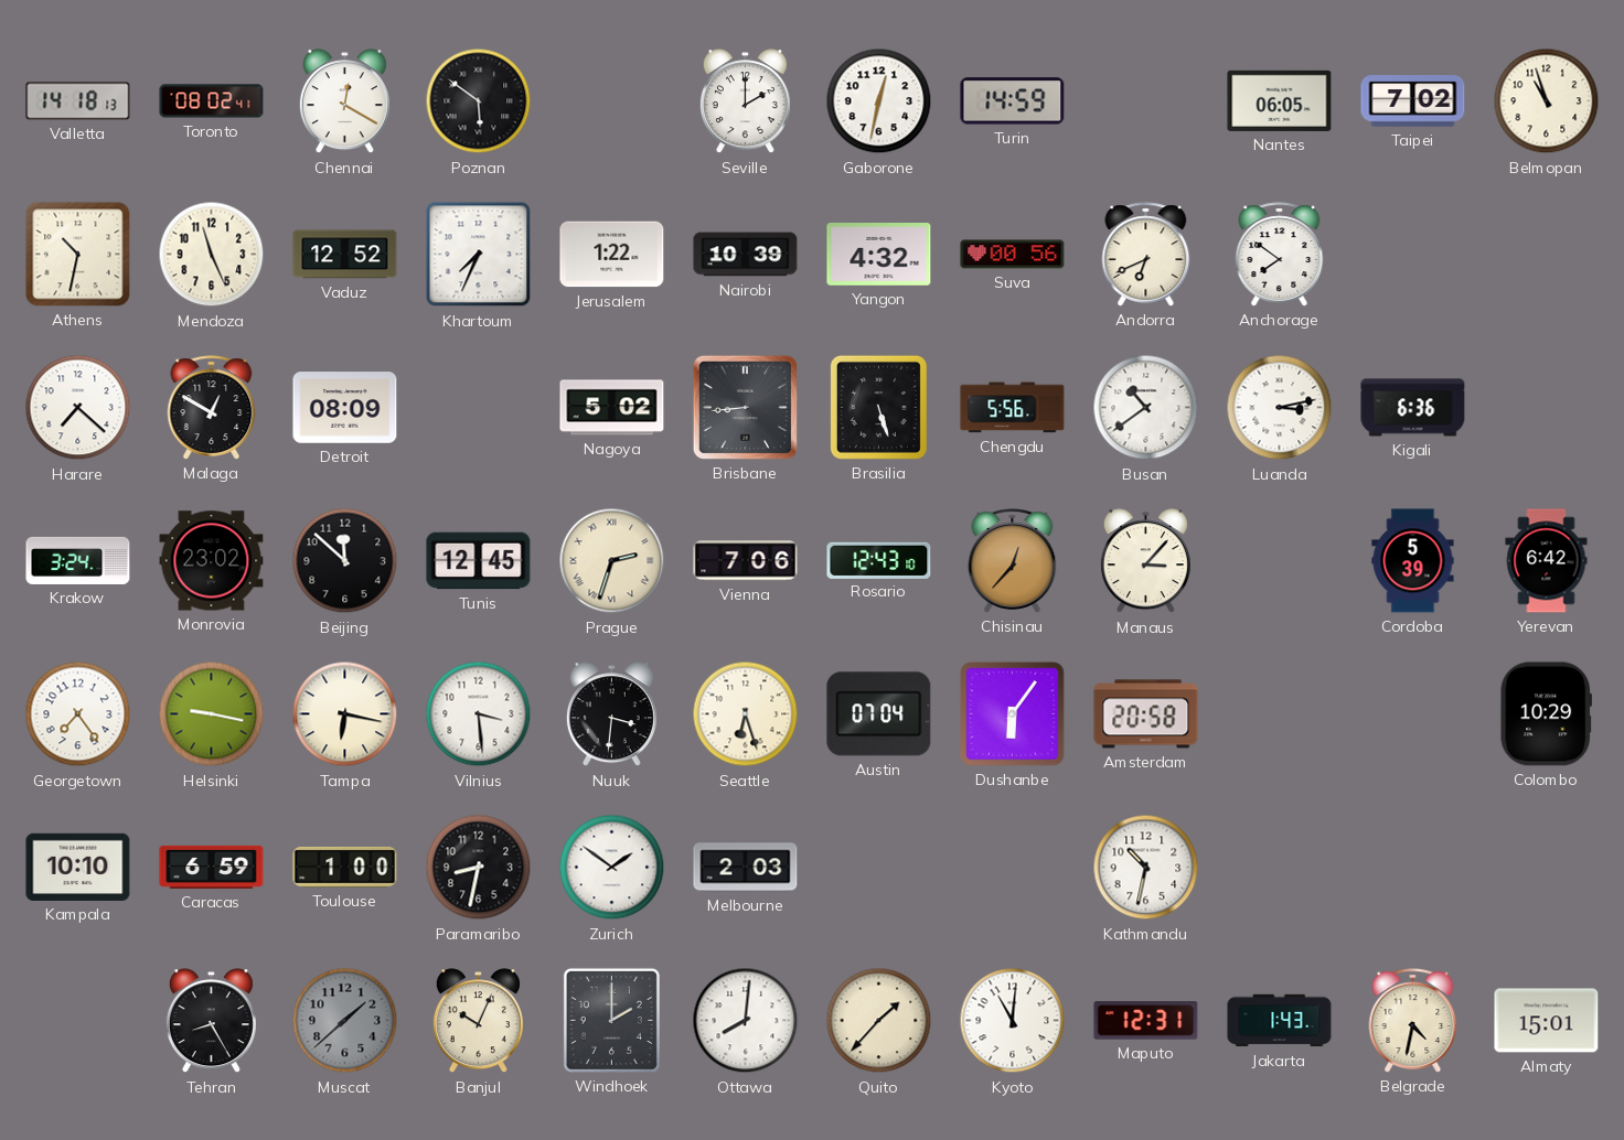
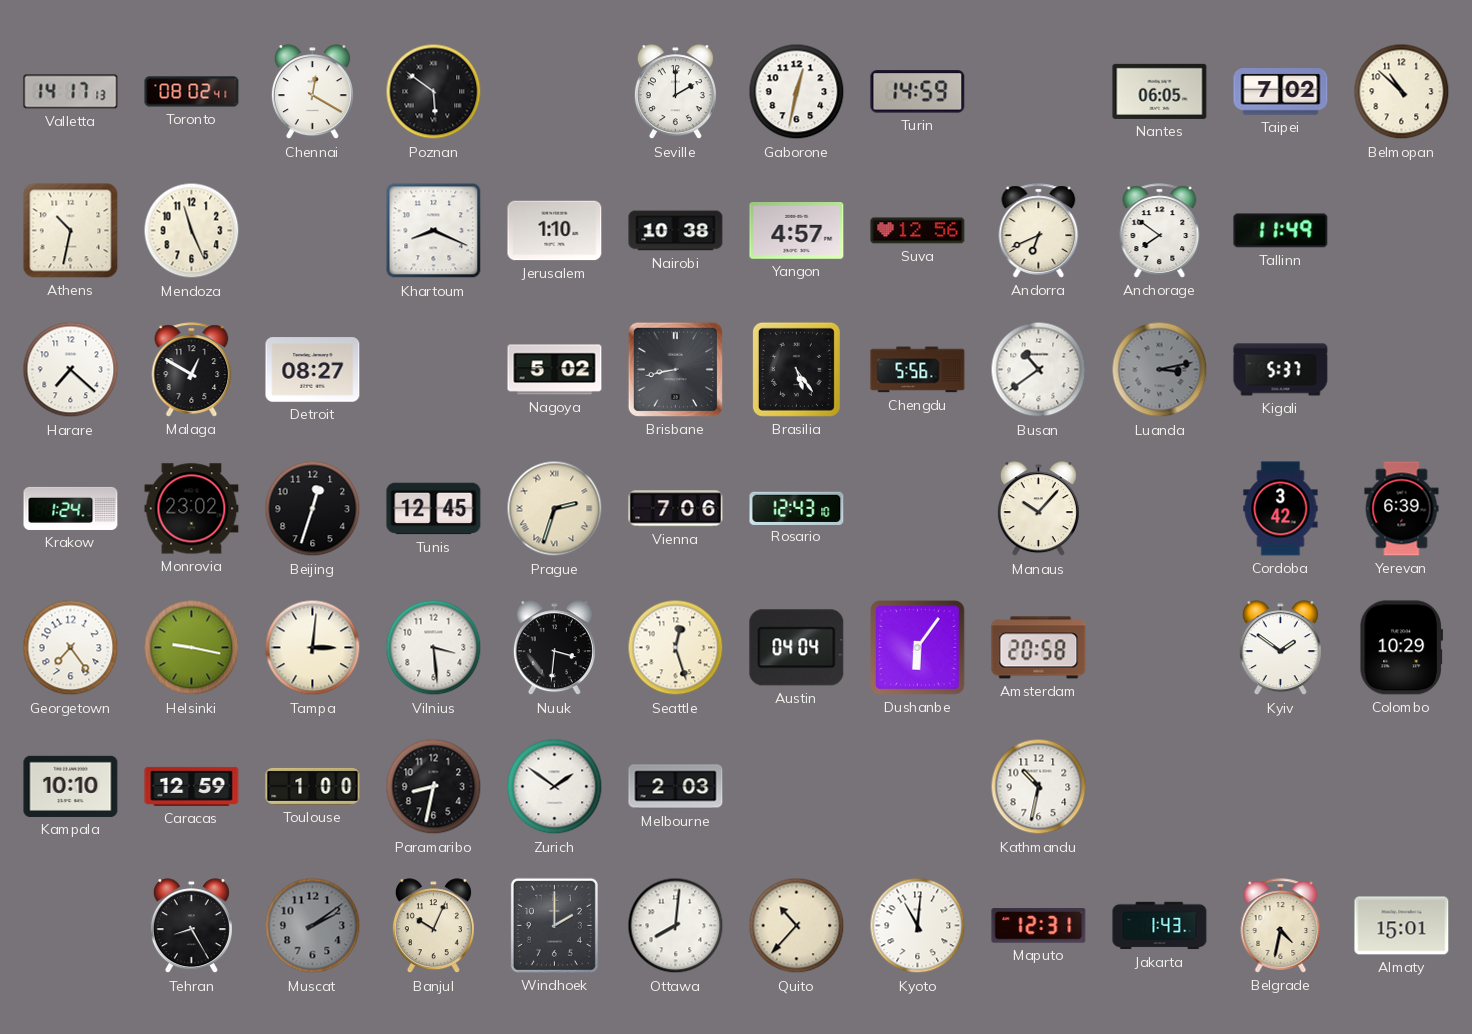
Valletta: 14:18 -> 14:17 (71, 92)
Belmopan: 10:57 -> 10:52 (1402, 92)
Vaduz: 12:52 -> none (345, 255)
Khartoum: 7:34 -> 8:19 (434, 231)
Jerusalem: 1:22 -> 1:10 (555, 231)
Nairobi: 10:39 -> 10:38 (676, 231)
Yangon: 4:32 -> 4:57 (797, 231)
Suva: 00:56 -> 12:56 (918, 231)
Tallinn: none -> 11:49 (1281, 231)
Detroit: 08:09 -> 08:27 (313, 370)
Brisbane: 8:44 -> 8:43 (675, 369)
Brasilia: 5:27 -> 5:24 (796, 369)
Luanda dial: white -> grey (1160, 370)
Kigali: 6:36 -> 5:37 (1281, 370)
Krakow: 3:24 -> 1:24 (71, 508)
Beijing: 11:52 -> 12:33 (313, 509)
Chisinau: 12:37 -> none (1013, 561)
Manaus: 3:07 -> 10:07 (1038, 509)
Cordoba: 5:39 -> 3:42 (1281, 509)
Yerevan: 6:42 -> 6:39 (1402, 509)
Tampa: 6:17 -> 3:01 (313, 648)
Seattle: 6:27 -> 12:27 (676, 648)
Austin: 07:04 -> 04:04 (797, 648)
Kyiv: none -> 1:51 (1280, 648)
Caracas: 6:59 -> 12:59 (192, 786)
Muscat: 1:38 -> 2:09 (313, 926)
Quito: 1:37 -> 10:37 (797, 926)
